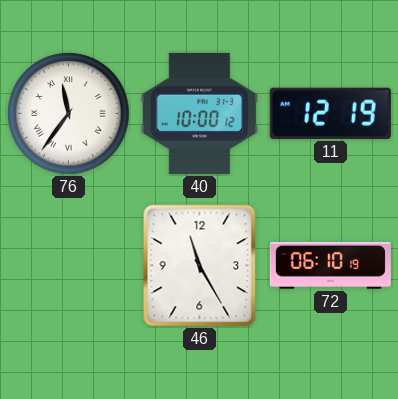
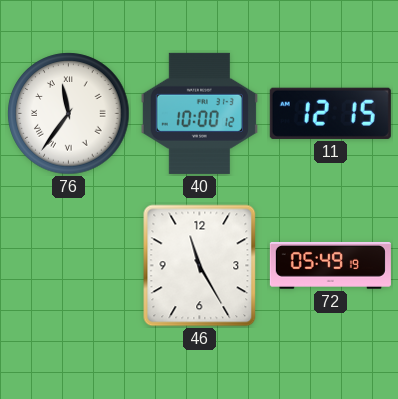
11: 12:19 -> 12:15 (330, 113)
72: 06:10 -> 05:49 (330, 266)
